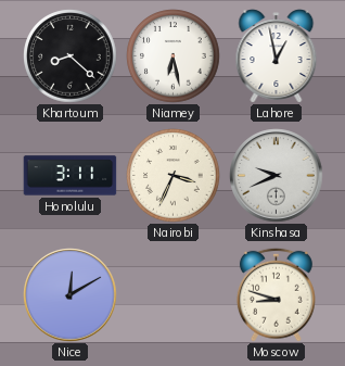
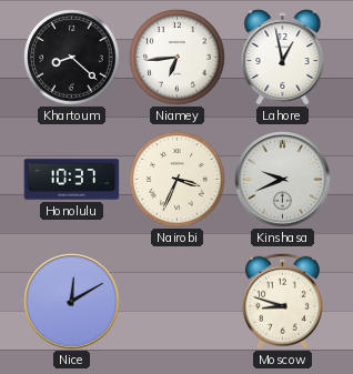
Niamey: 6:28 -> 6:44 (178, 58)
Honolulu: 3:11 -> 10:37 (72, 180)
